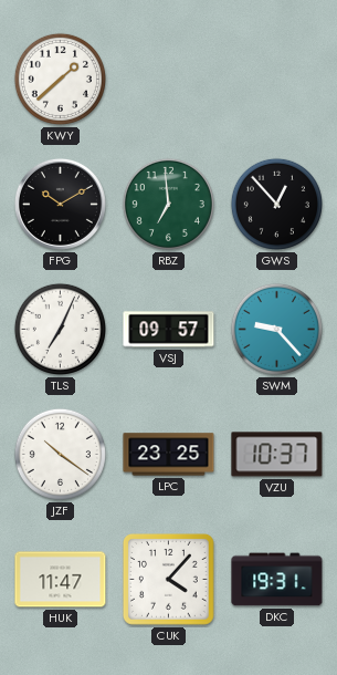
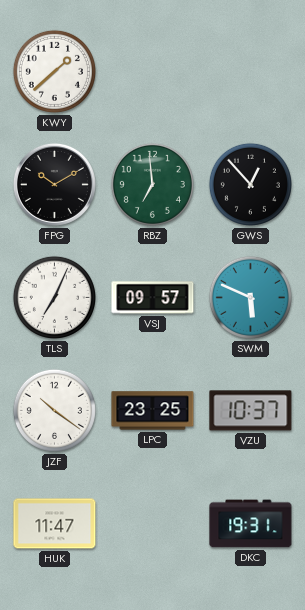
SWM: 9:23 -> 5:49 (250, 297)
CUK: 4:07 -> none (169, 580)
